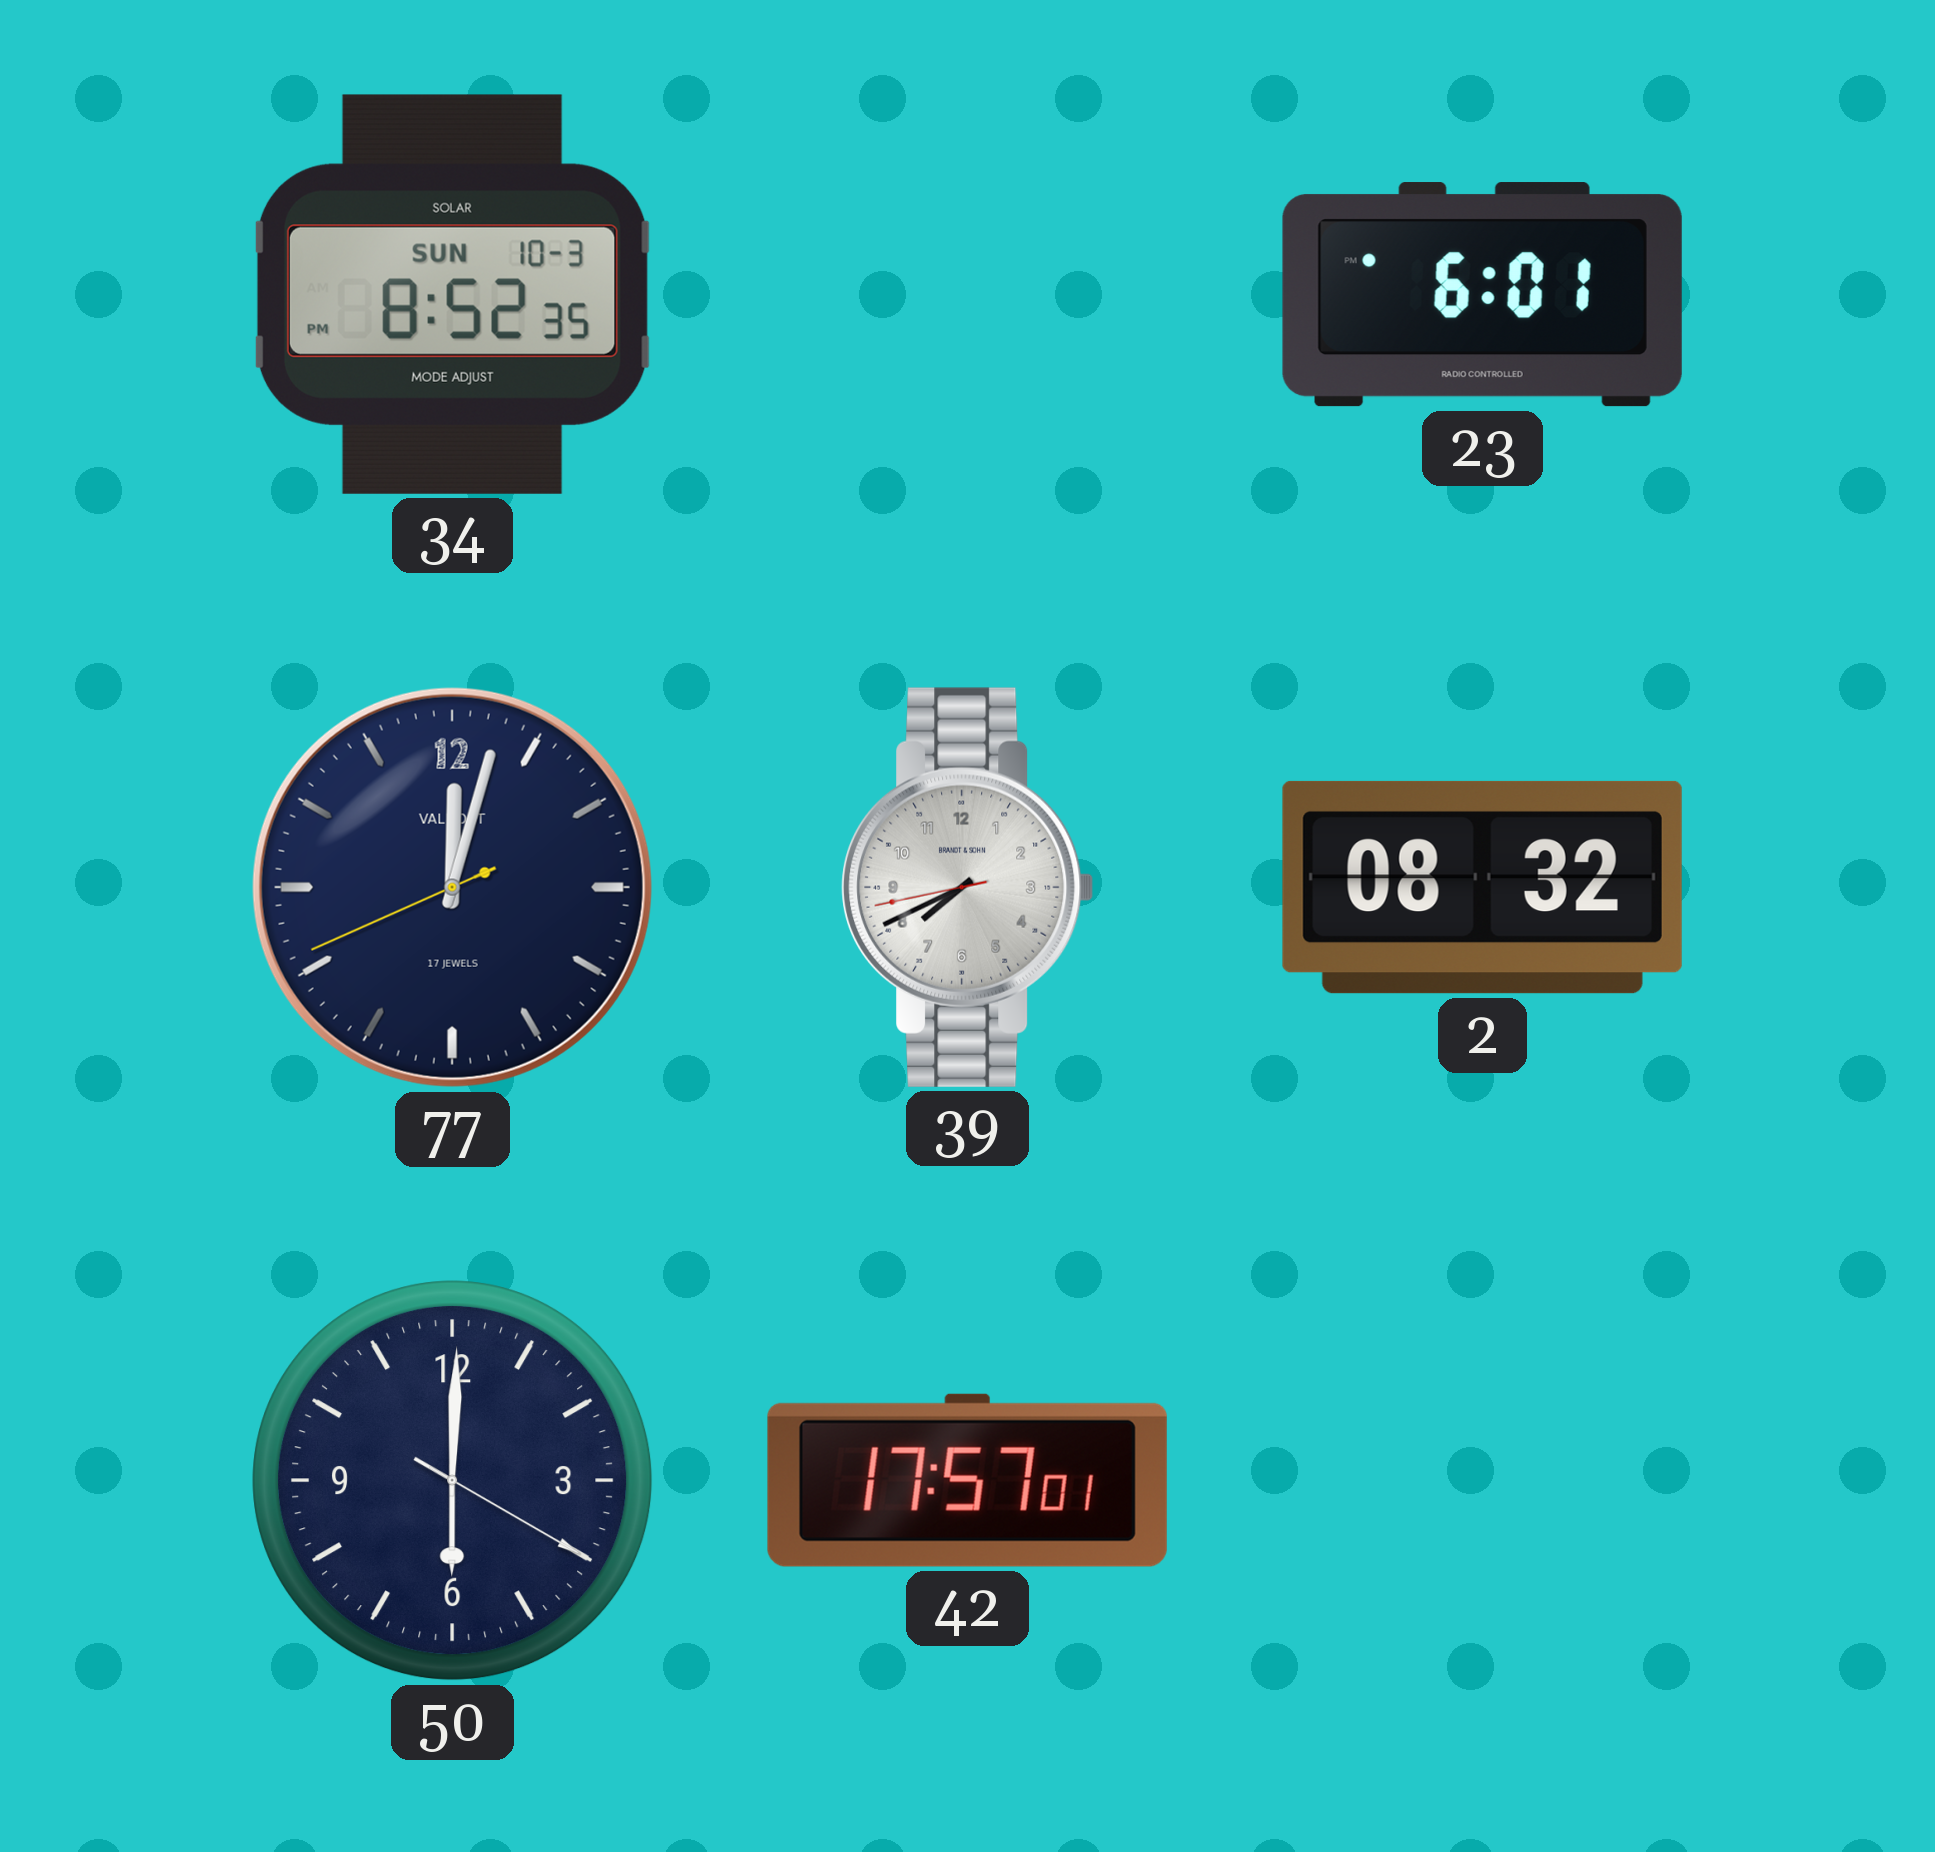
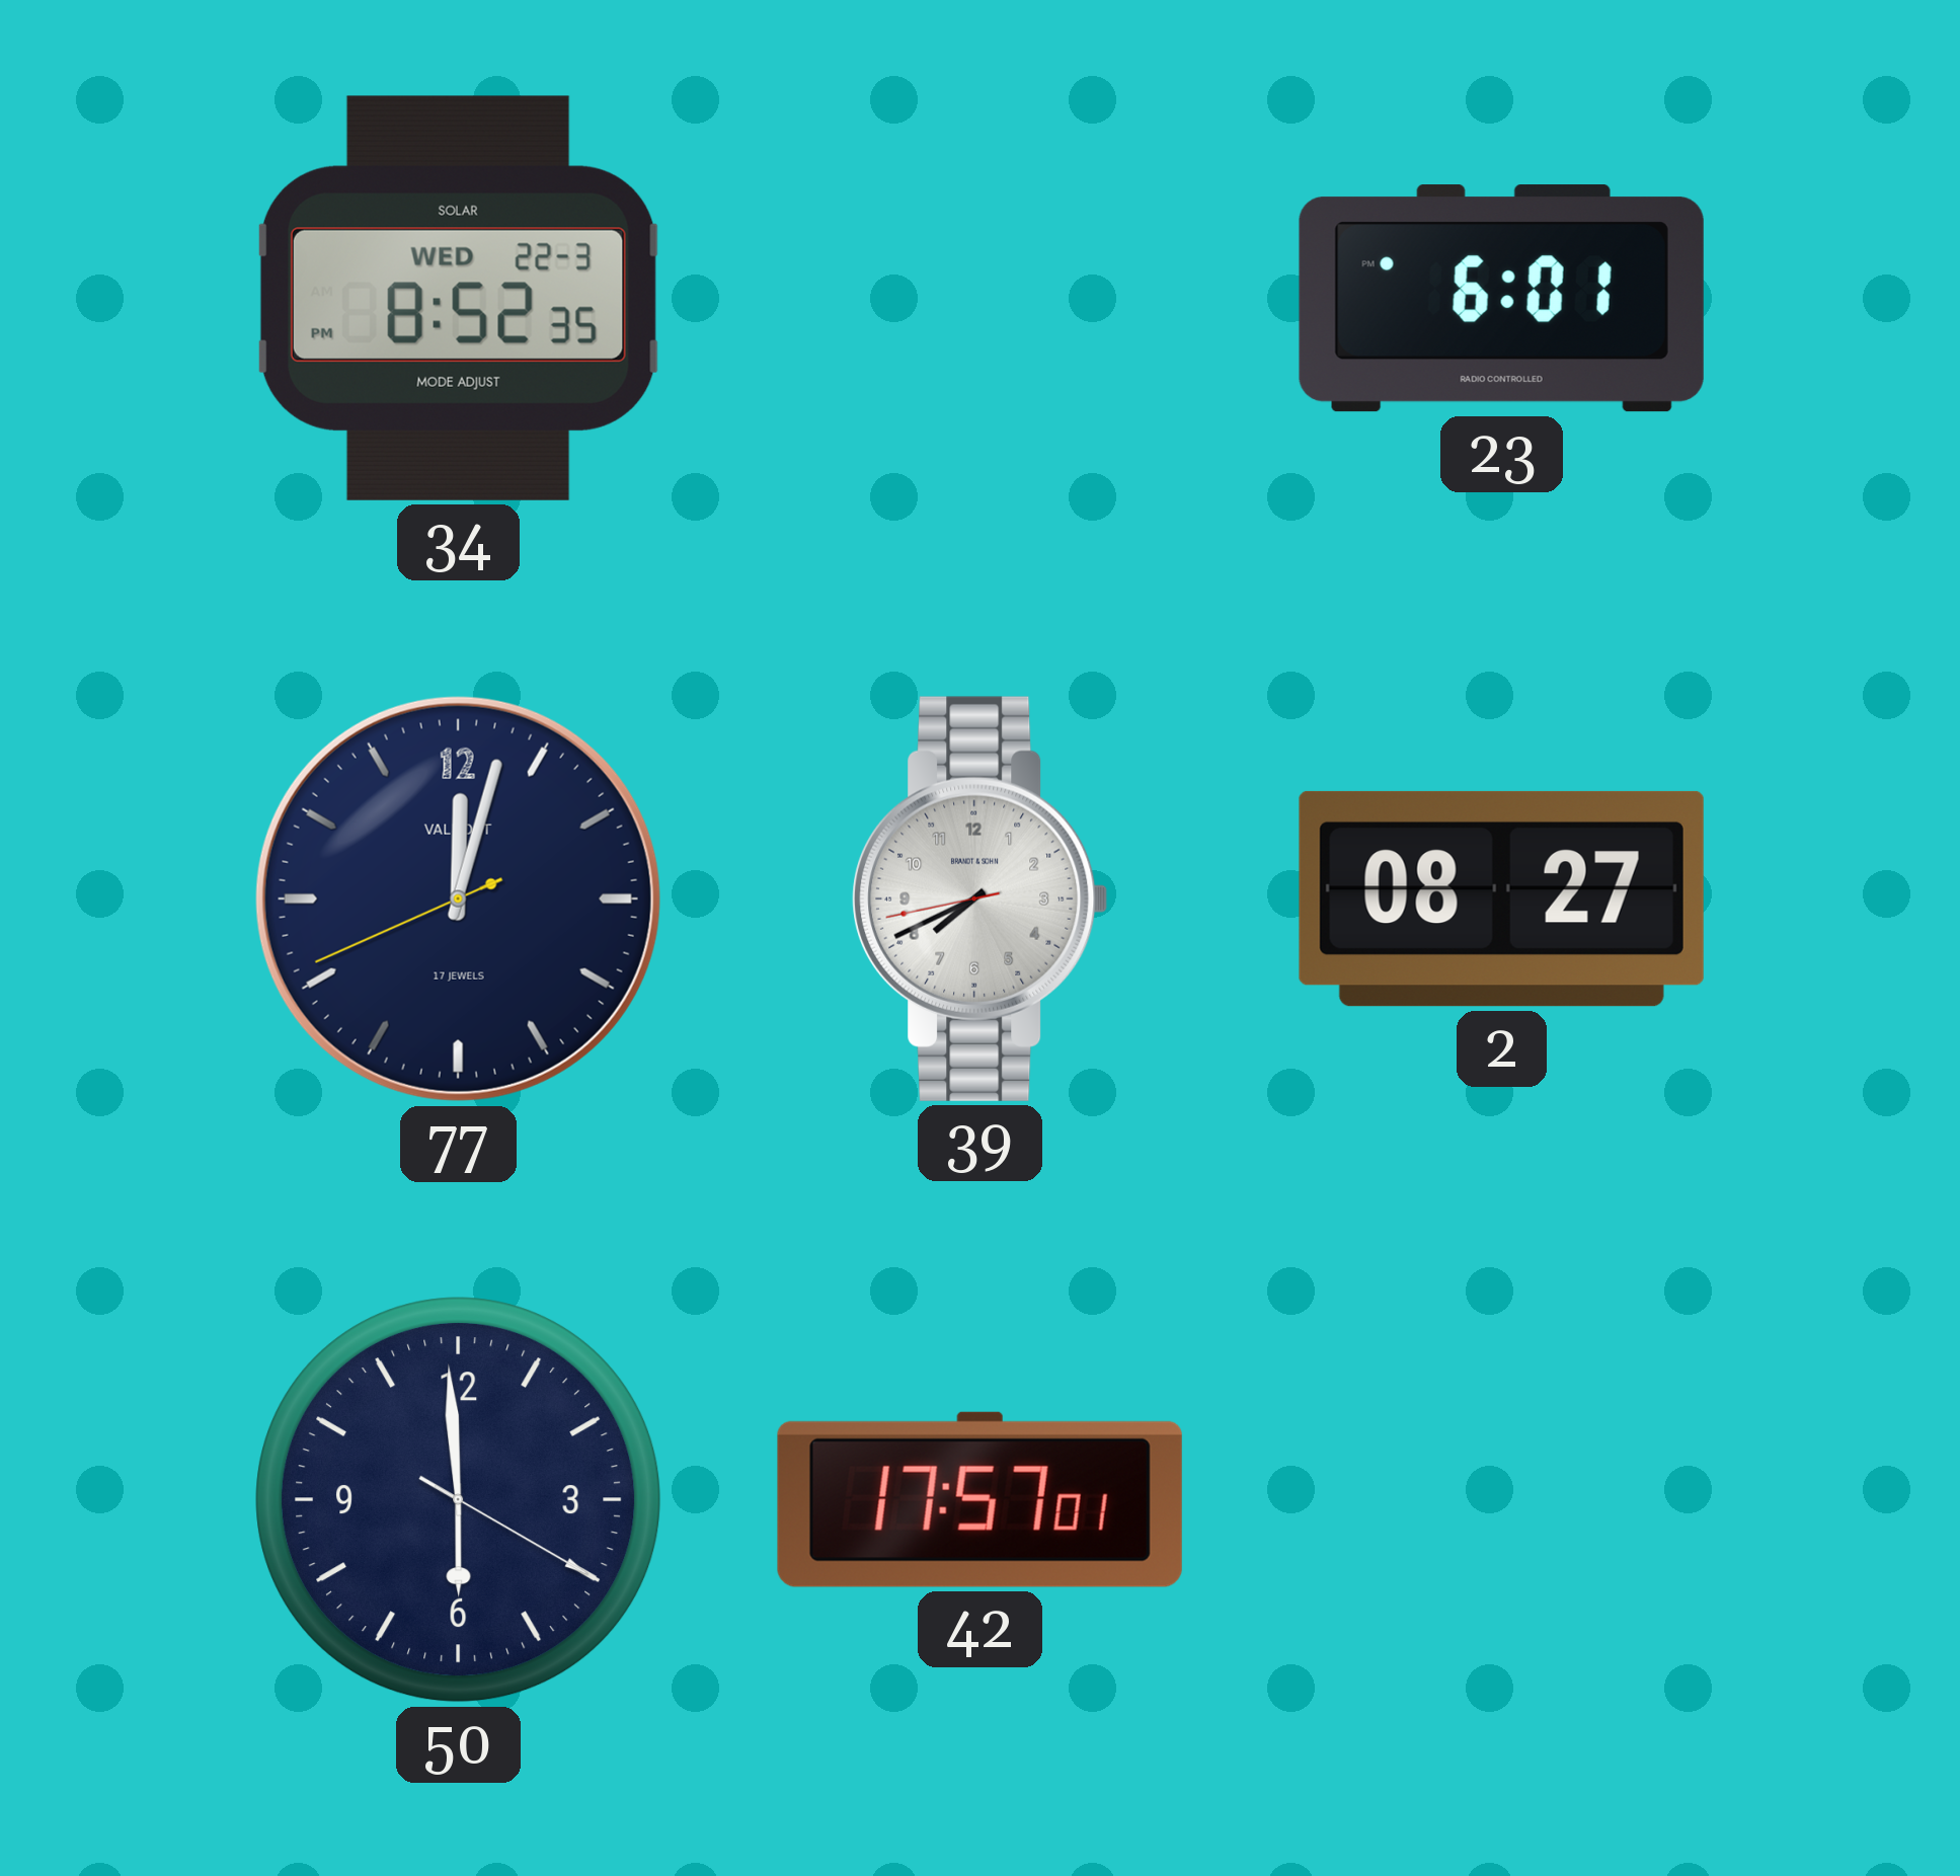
34 date: SUN 10-3 -> WED 22-3 (458, 298)
2: 08:32 -> 08:27 (1501, 898)
50: 6:00 -> 5:59 (459, 1500)
